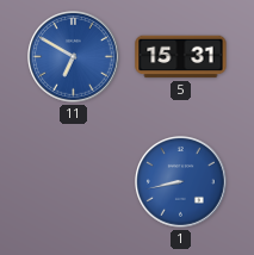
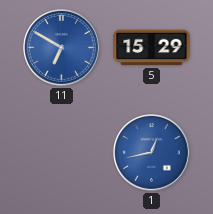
5: 15:31 -> 15:29 (152, 48)
1: 8:43 -> 12:43 (152, 153)
